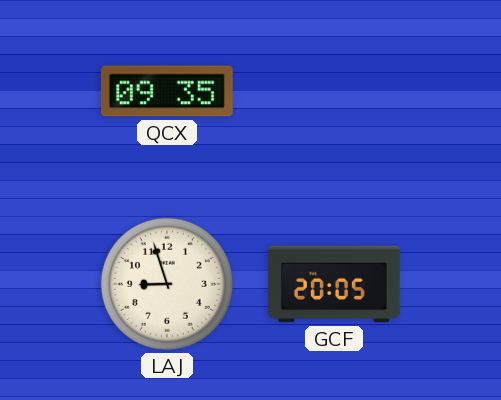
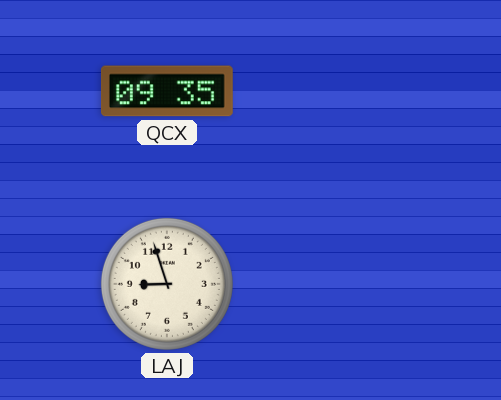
GCF: 20:05 -> none (334, 284)
